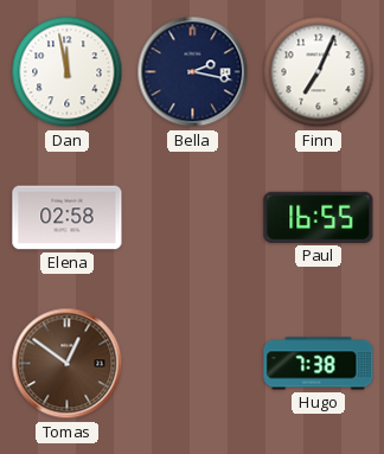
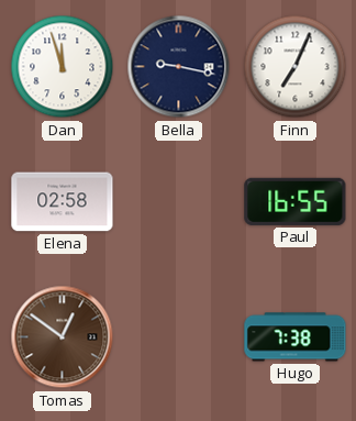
Dan: 11:58 -> 11:57 (63, 67)
Bella: 2:17 -> 9:17 (179, 67)
